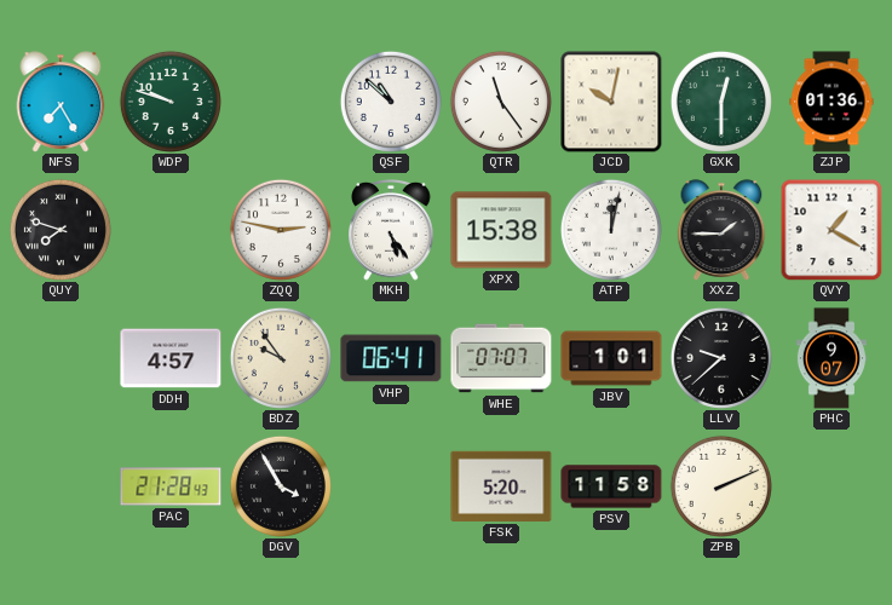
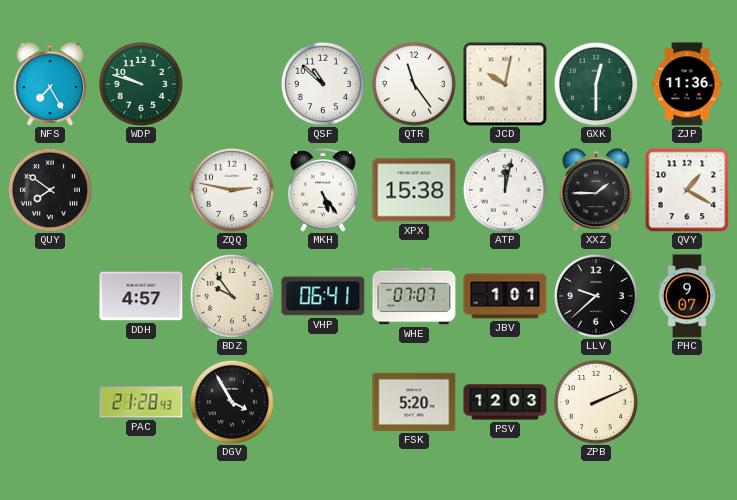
ZJP: 01:36 -> 11:36 (687, 84)
QUY: 7:48 -> 7:51 (50, 190)
PSV: 11:58 -> 12:03 (505, 402)
